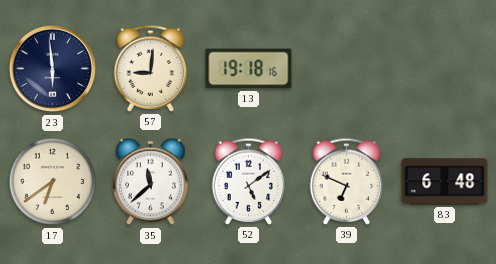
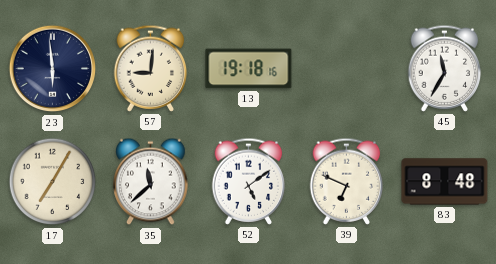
45: none -> 11:35 (445, 68)
17: 6:39 -> 7:05 (53, 182)
83: 6:48 -> 8:48 (445, 182)
